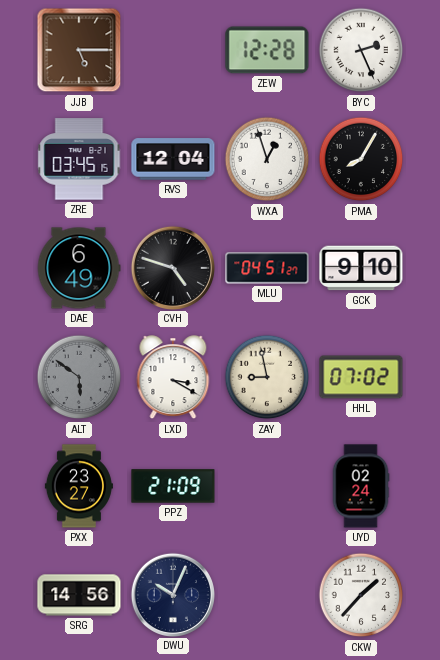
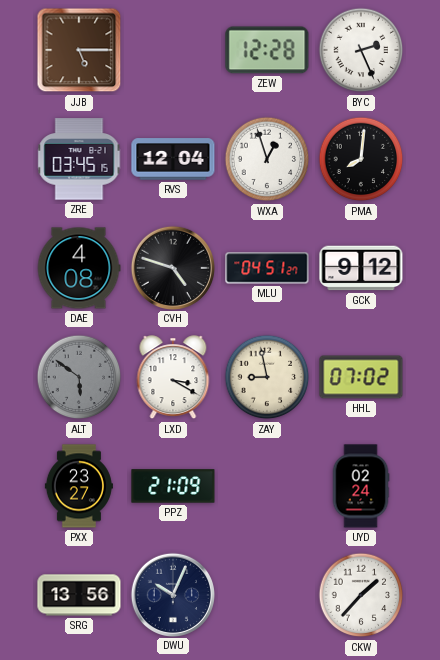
PMA: 8:05 -> 8:01 (361, 159)
DAE: 6:49 -> 4:08 (79, 268)
GCK: 9:10 -> 9:12 (361, 268)
SRG: 14:56 -> 13:56 (79, 595)
